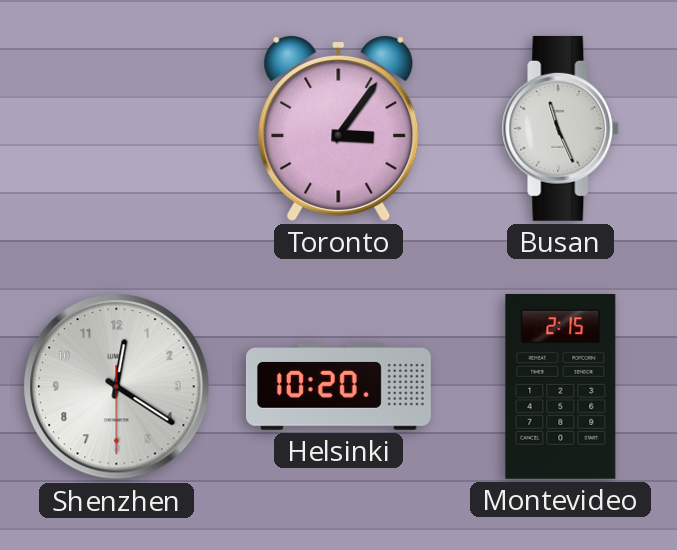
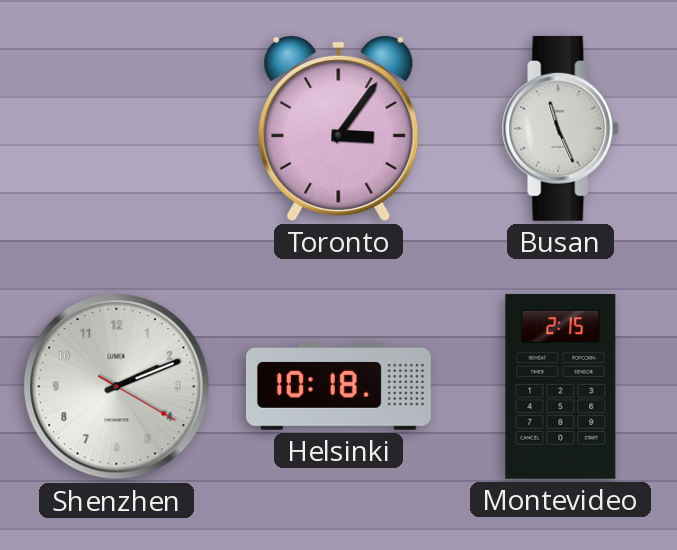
Shenzhen: 12:20 -> 2:11 (117, 387)
Helsinki: 10:20 -> 10:18 (338, 387)
